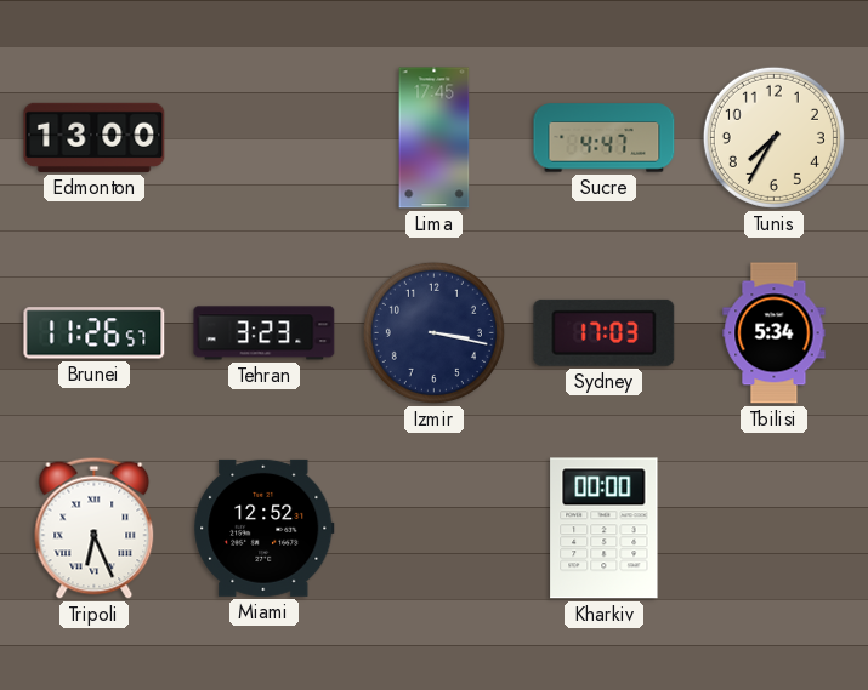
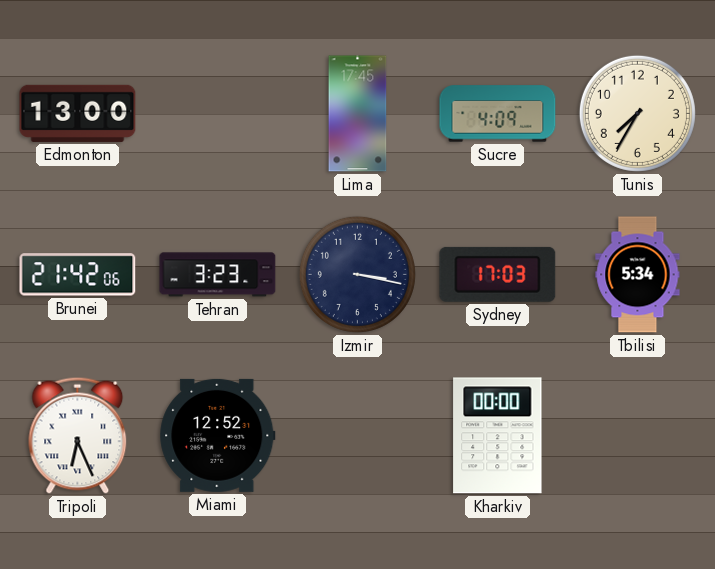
Sucre: 4:47 -> 4:09 (498, 114)
Brunei: 11:26 -> 21:42 (78, 275)
